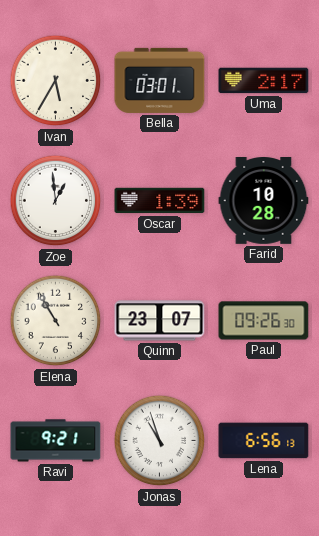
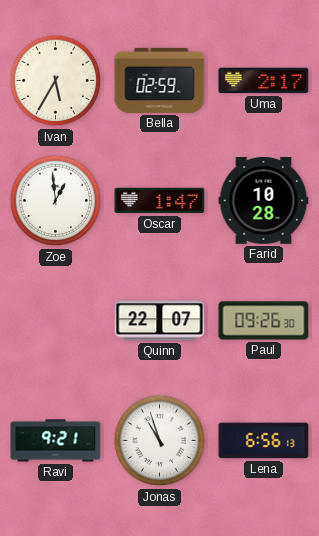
Bella: 03:01 -> 02:59 (160, 80)
Oscar: 1:39 -> 1:47 (160, 201)
Elena: 10:55 -> none (56, 321)
Quinn: 23:07 -> 22:07 (160, 321)
